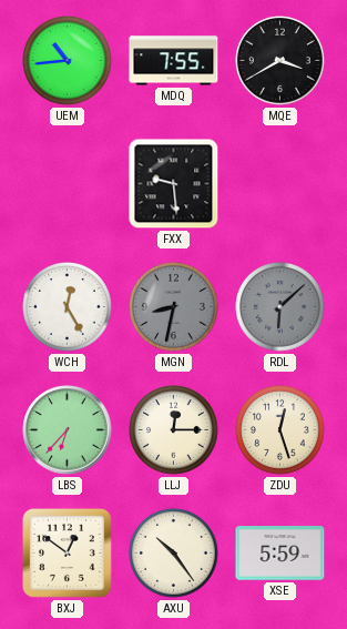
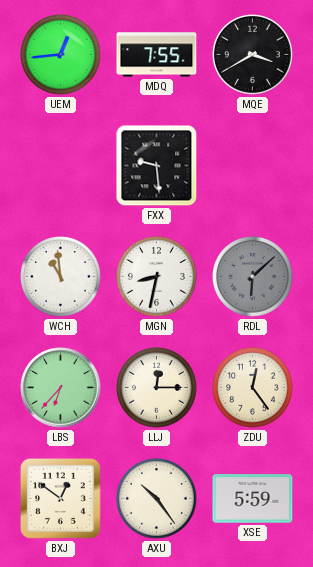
UEM: 10:44 -> 12:44 (61, 55)
WCH: 12:25 -> 10:59 (61, 277)
MGN dial: grey -> white (157, 277)
ZDU: 12:27 -> 12:24 (253, 388)
